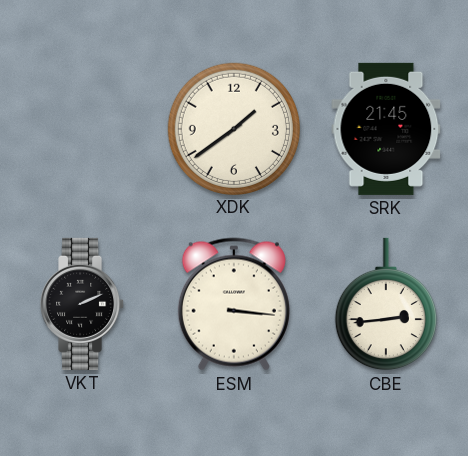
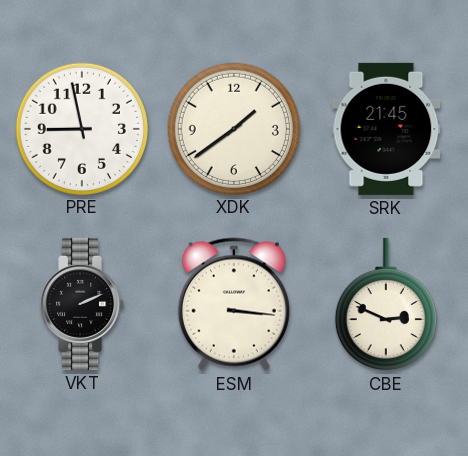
PRE: none -> 8:58 (81, 128)
CBE: 2:44 -> 2:49 (386, 304)
